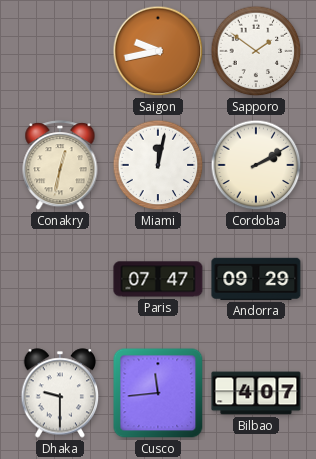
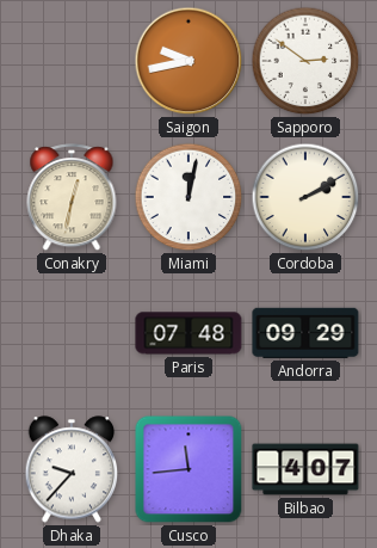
Sapporo: 1:51 -> 2:51 (305, 61)
Paris: 07:47 -> 07:48 (188, 333)
Dhaka: 9:30 -> 9:37 (72, 469)
